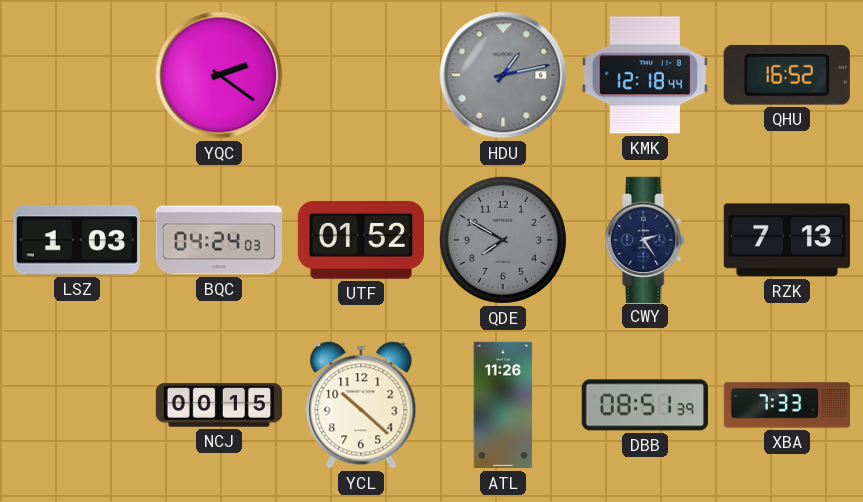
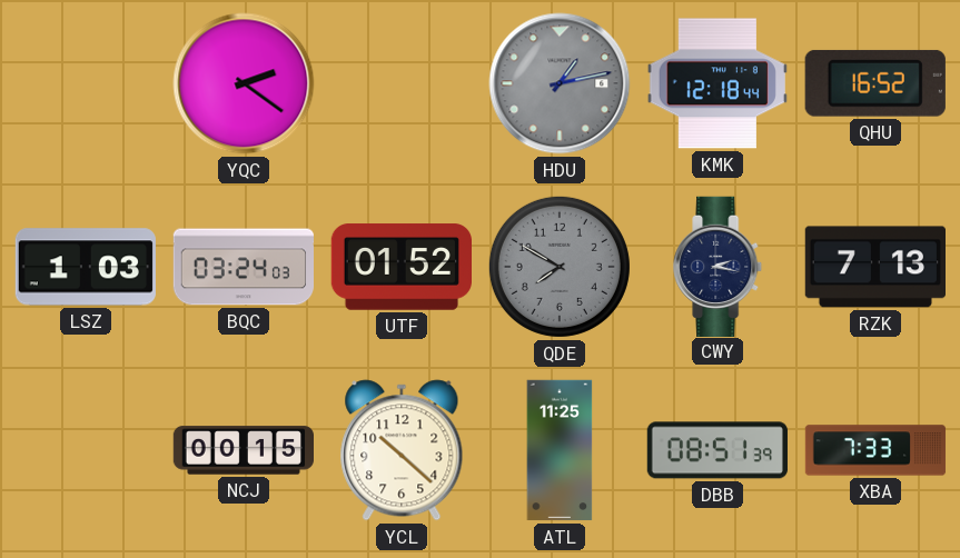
BQC: 04:24 -> 03:24 (243, 267)
CWY: 2:24 -> 2:17 (719, 266)
ATL: 11:26 -> 11:25 (560, 450)
